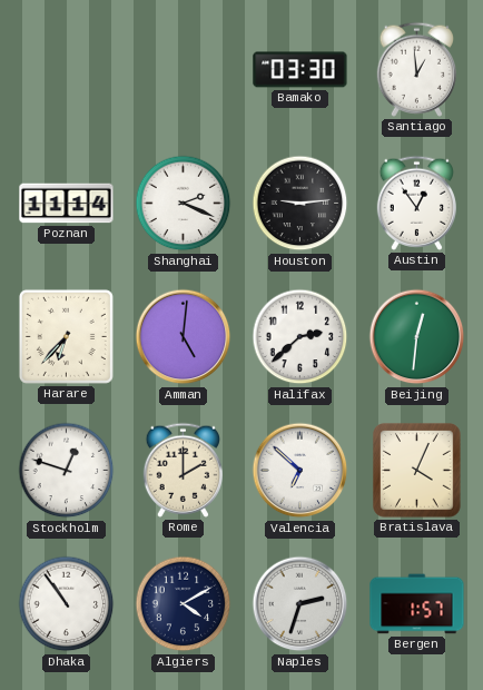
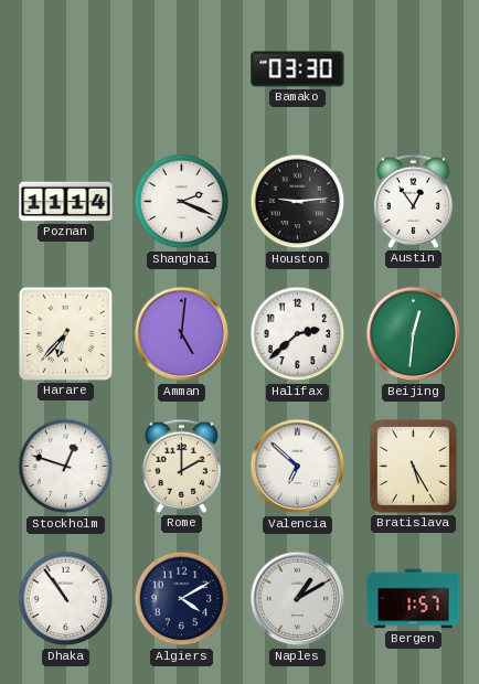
Santiago: 12:59 -> none (416, 69)
Bratislava: 4:04 -> 5:25 (414, 467)
Naples: 2:33 -> 1:10 (298, 599)
